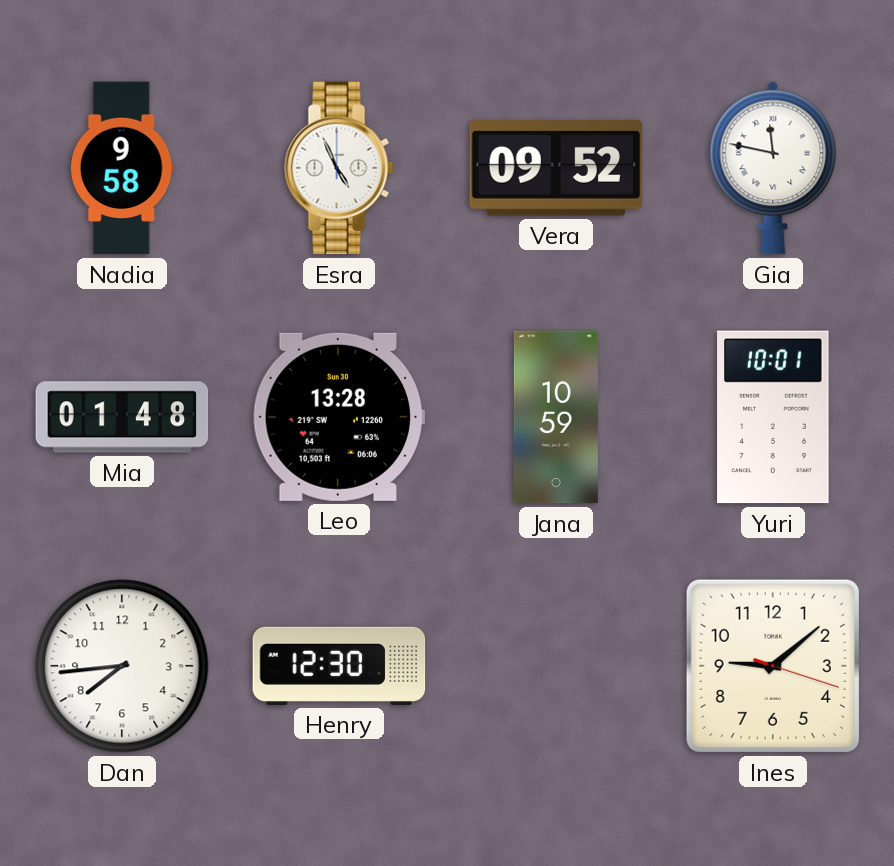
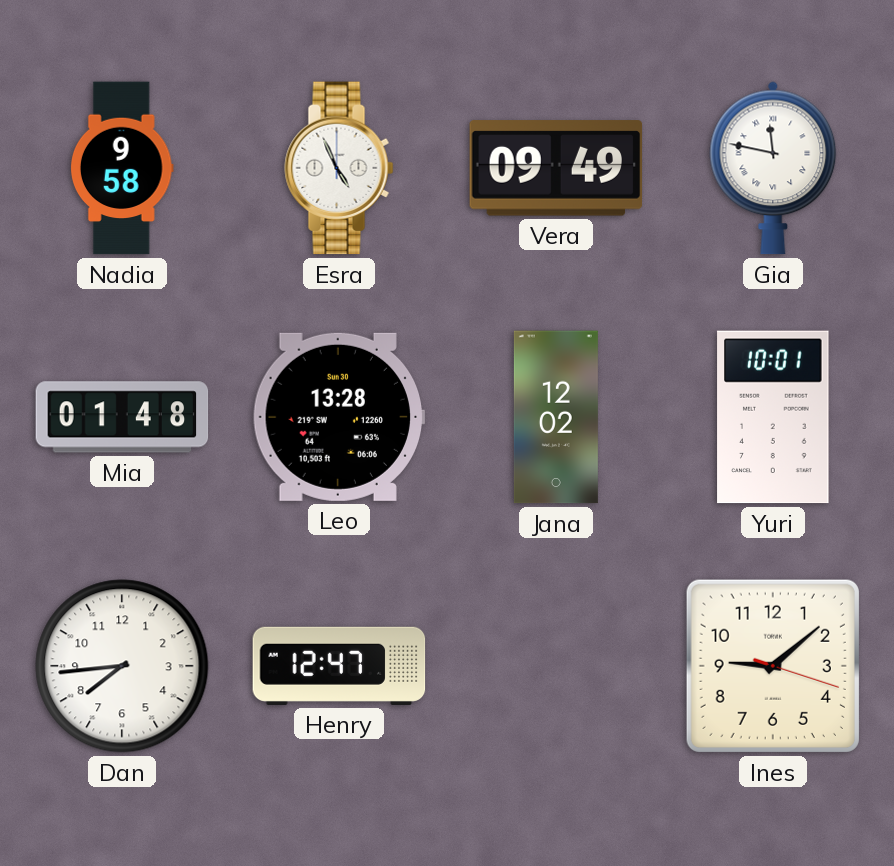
Vera: 09:52 -> 09:49 (556, 168)
Jana: 10:59 -> 12:02 (556, 417)
Henry: 12:30 -> 12:47 (339, 666)
